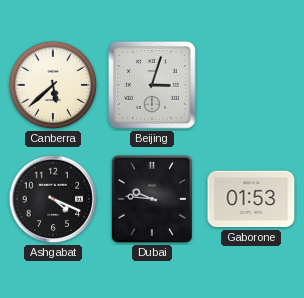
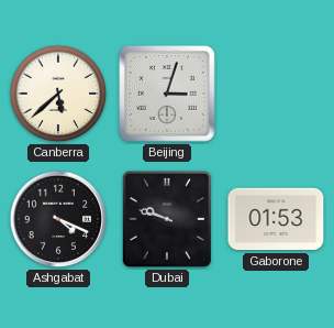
Dubai: 9:46 -> 9:48 (167, 219)
